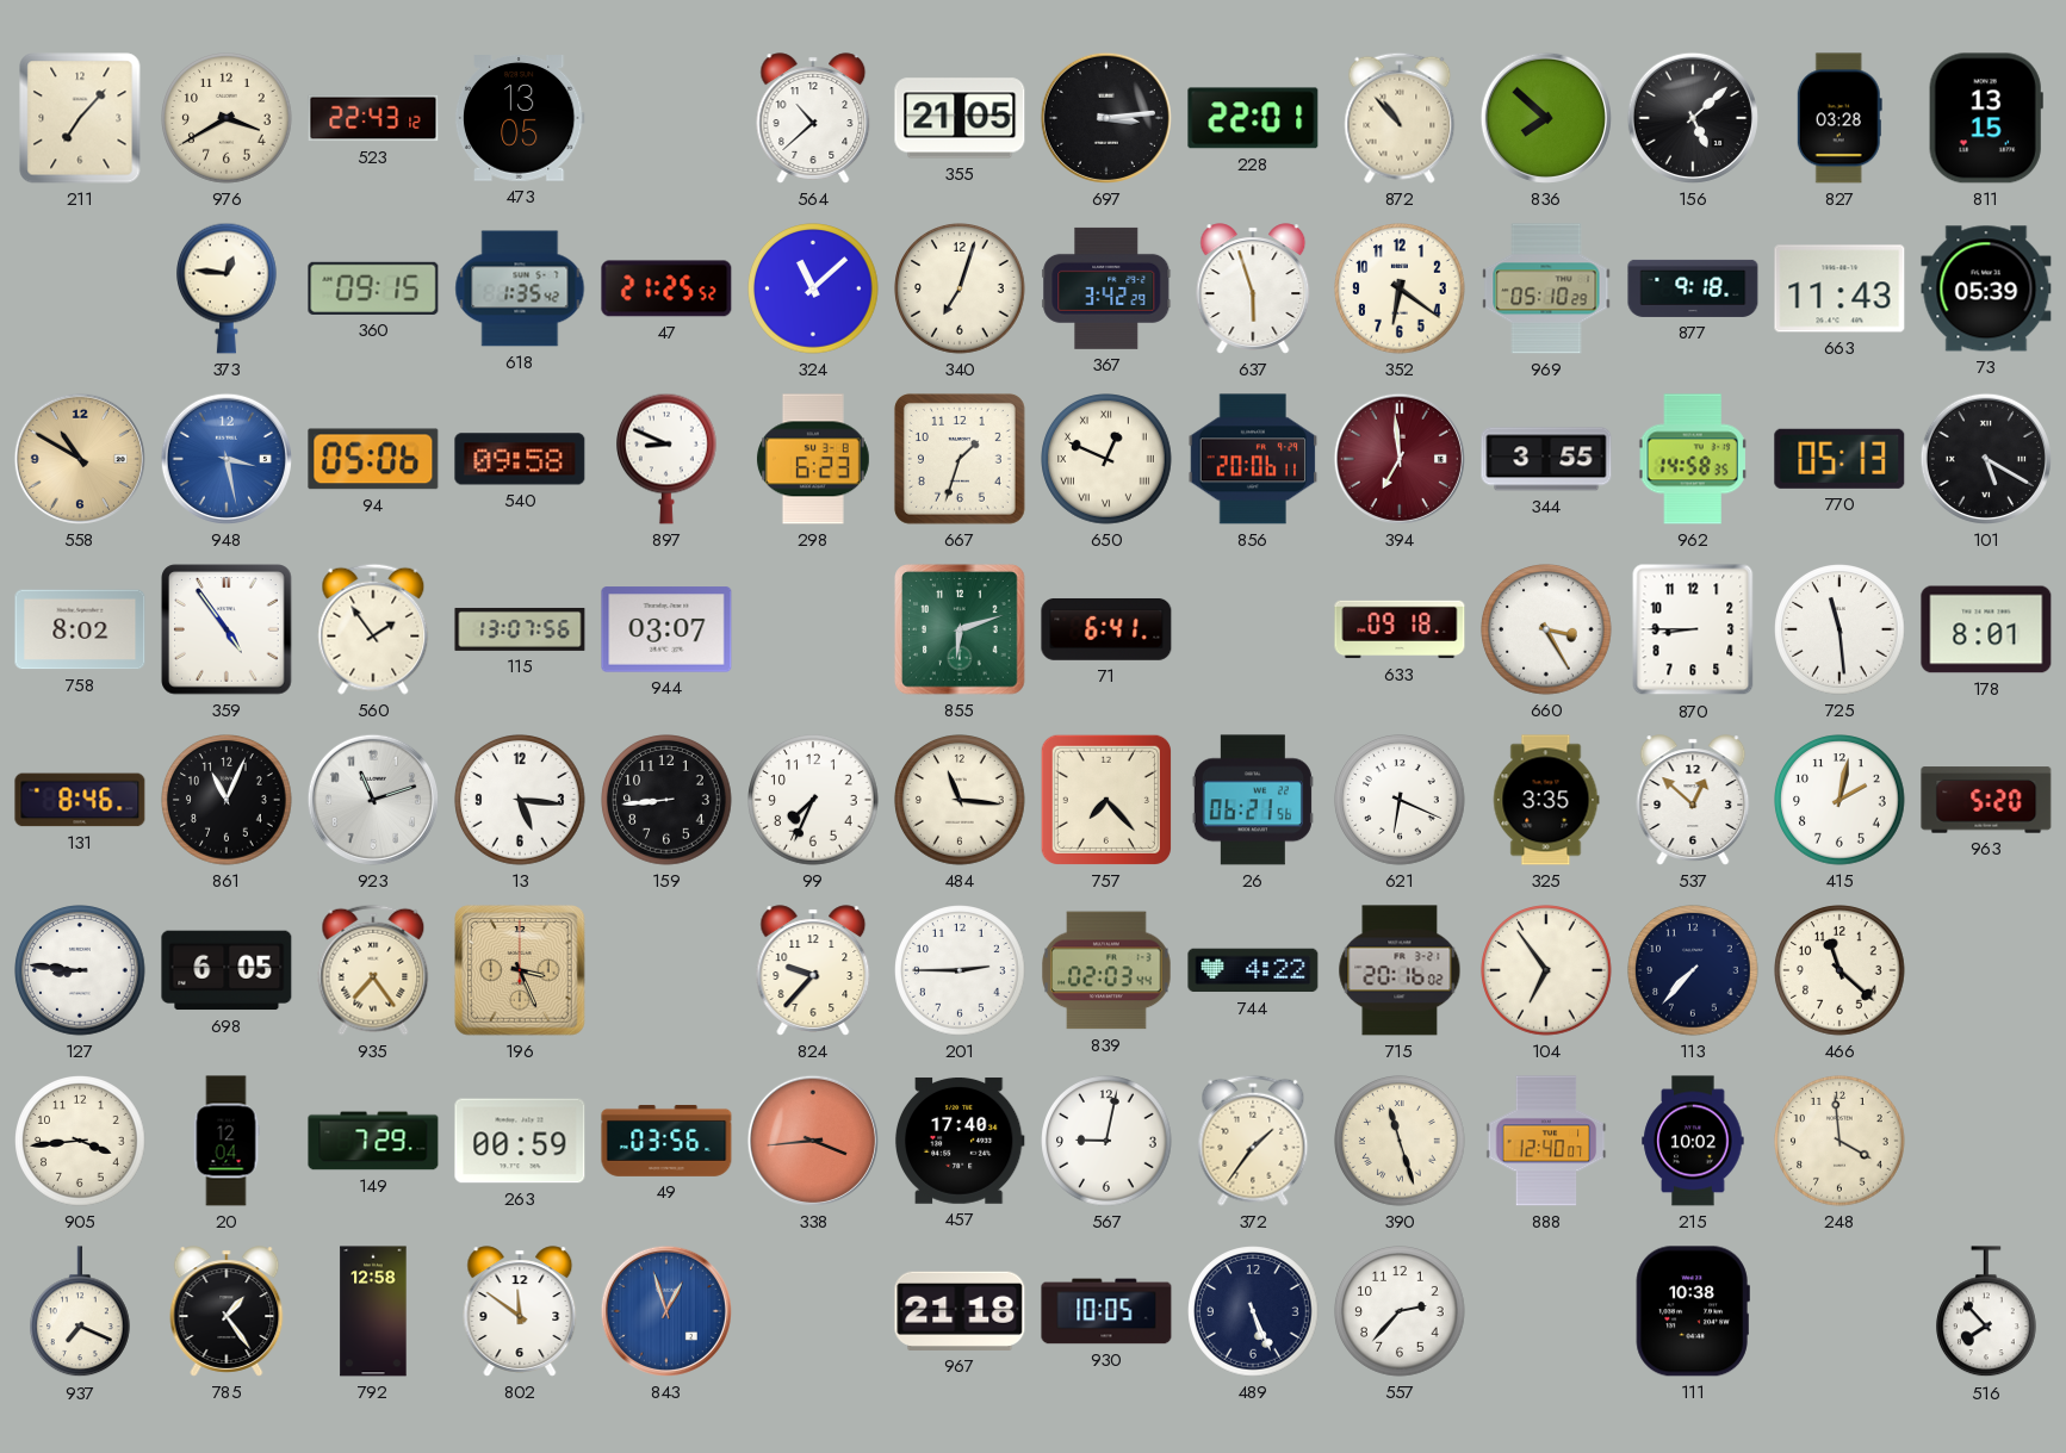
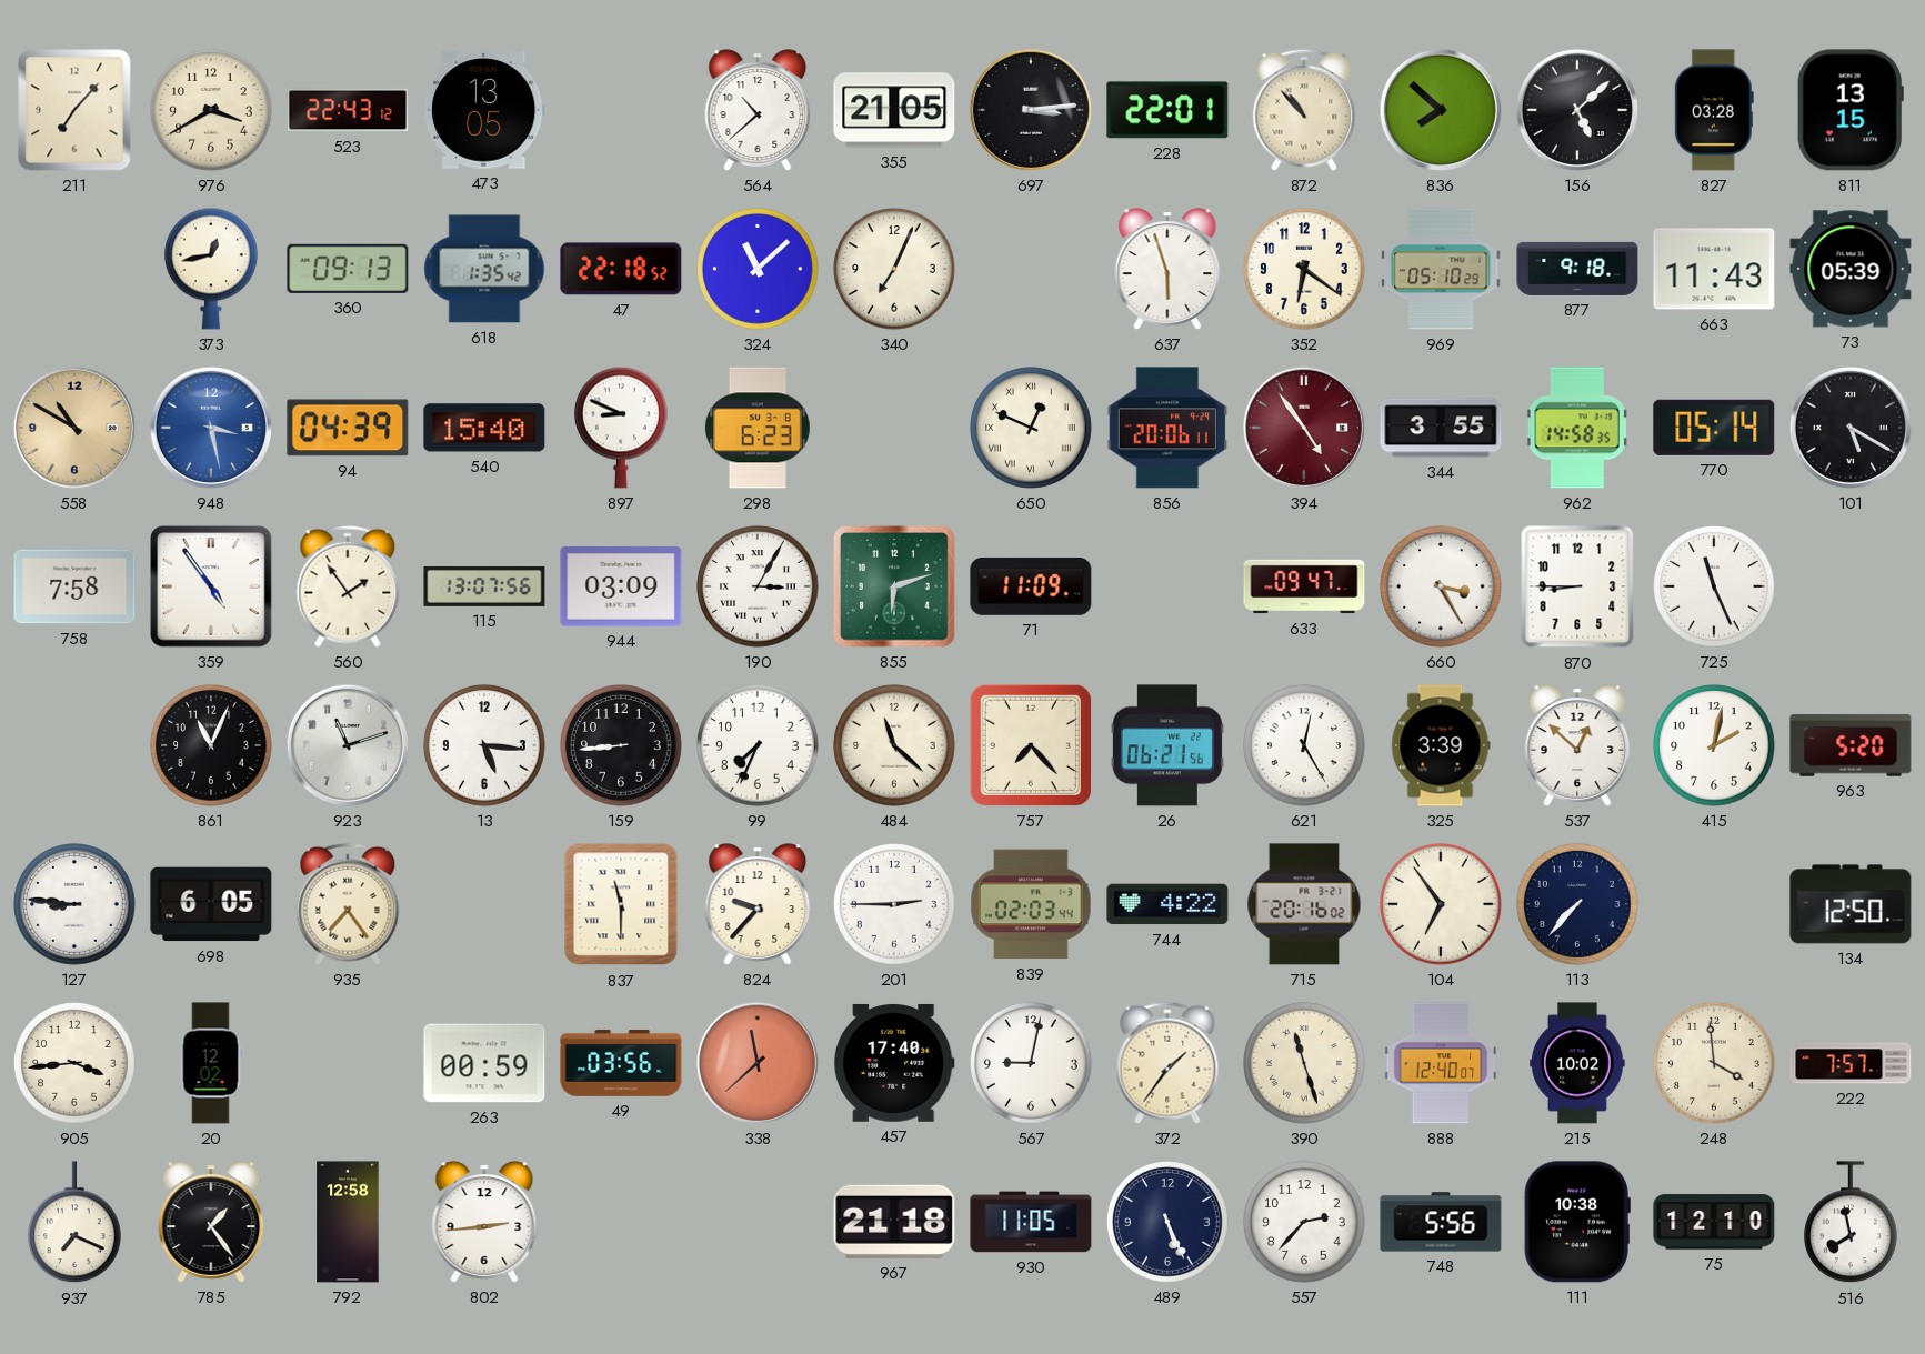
373: 12:46 -> 12:43 (212, 269)
360: 09:15 -> 09:13 (348, 269)
47: 21:25 -> 22:18 (621, 269)
340: 7:03 -> 7:04 (894, 269)
367: 3:42 -> none (1106, 288)
94: 05:06 -> 04:39 (348, 428)
540: 09:58 -> 15:40 (484, 428)
667: 1:33 -> none (960, 459)
394: 6:59 -> 4:54 (1304, 428)
770: 05:13 -> 05:14 (1714, 428)
758: 8:02 -> 7:58 (74, 586)
944: 03:07 -> 03:09 (621, 586)
190: none -> 3:05 (758, 586)
71: 6:41 -> 11:09 (1031, 586)
633: 09:18 -> 09:47 (1304, 586)
725: 11:29 -> 11:26 (1714, 586)
178: 8:01 -> none (1986, 629)
131: 8:46 -> none (80, 800)
484: 11:16 -> 11:22 (894, 745)
621: 6:19 -> 12:25 (1304, 745)
325: 3:35 -> 3:39 (1441, 745)
196: 3:26 -> none (520, 970)
837: none -> 11:30 (621, 904)
466: 11:22 -> none (1839, 970)
134: none -> 12:50 (1851, 904)
20: 12:04 -> 12:02 (211, 1063)
149: 7:29 -> none (373, 1141)
338: 3:44 -> 11:38 (758, 1063)
222: none -> 7:57 (1851, 1063)
802: 11:51 -> 2:44 (484, 1222)
843: 12:57 -> none (666, 1311)
930: 10:05 -> 11:05 (1031, 1222)
748: none -> 5:56 (1441, 1222)
75: none -> 12:10 (1714, 1222)
516: 7:53 -> 7:58 (1852, 1223)
